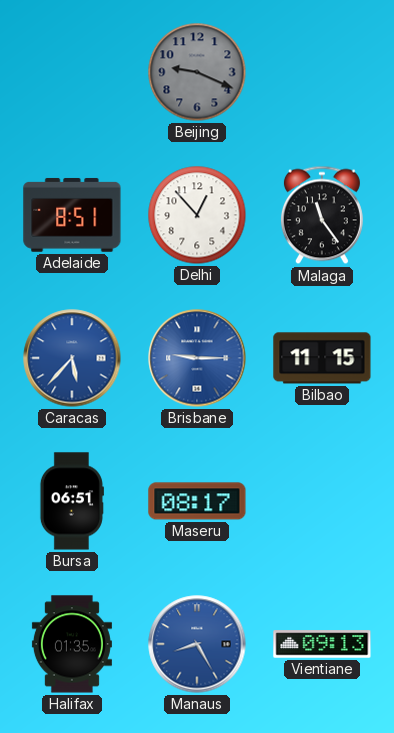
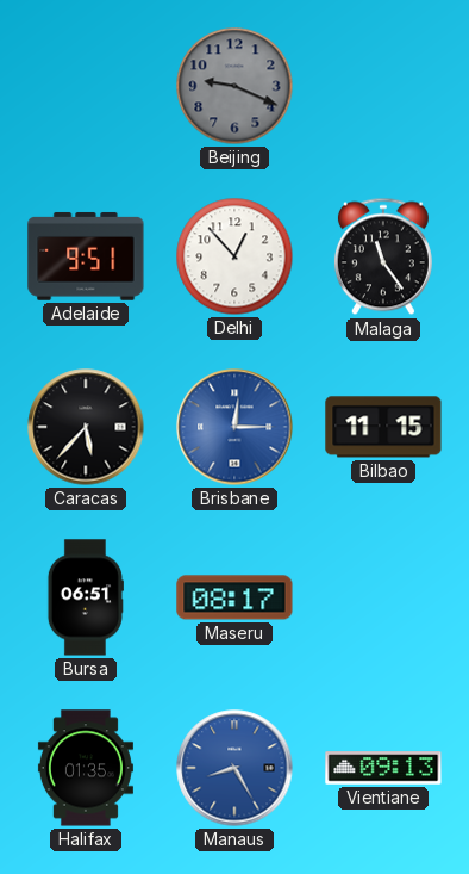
Adelaide: 8:51 -> 9:51 (86, 256)
Caracas dial: blue -> black (86, 427)
Brisbane: 9:15 -> 12:15 (234, 427)
